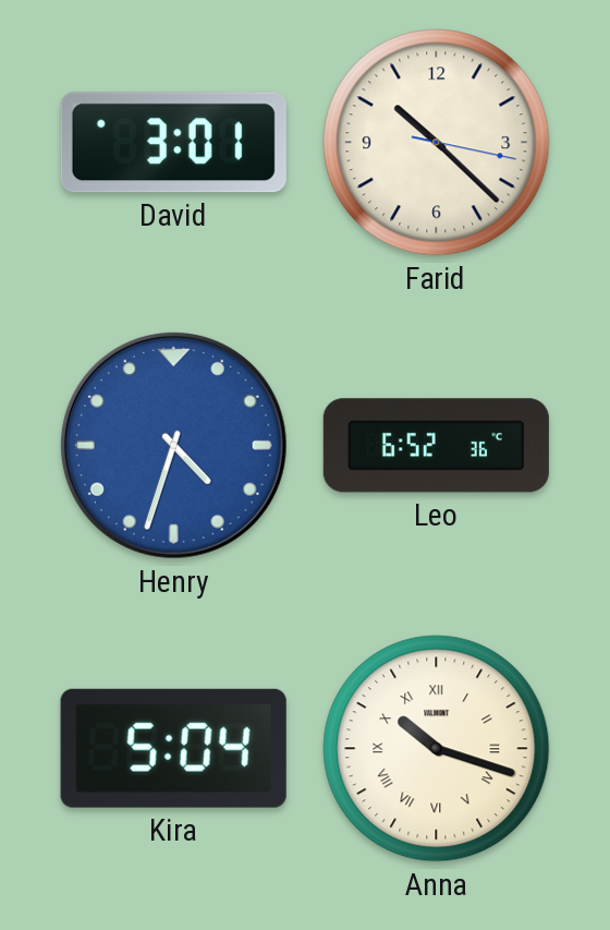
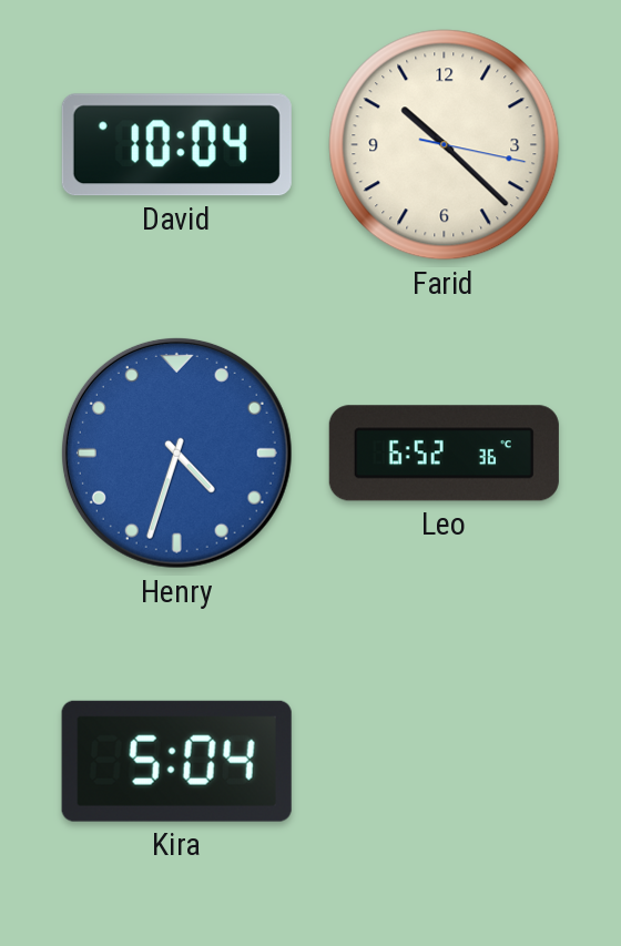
David: 3:01 -> 10:04 (176, 145)
Anna: 10:18 -> none (437, 749)
